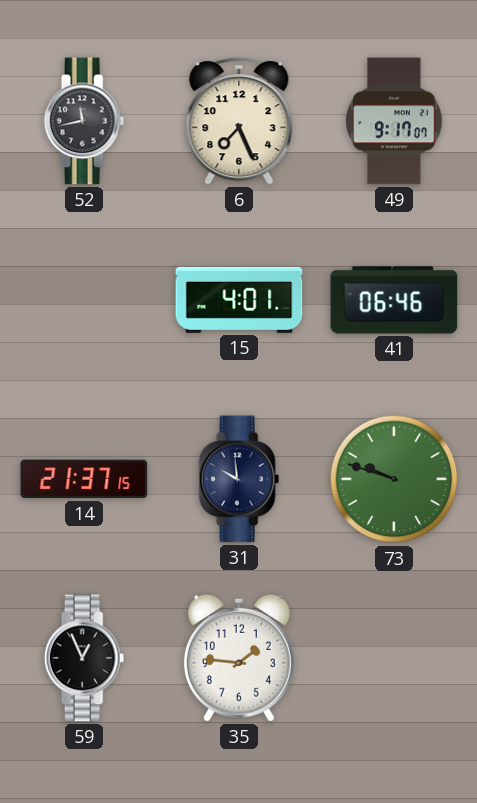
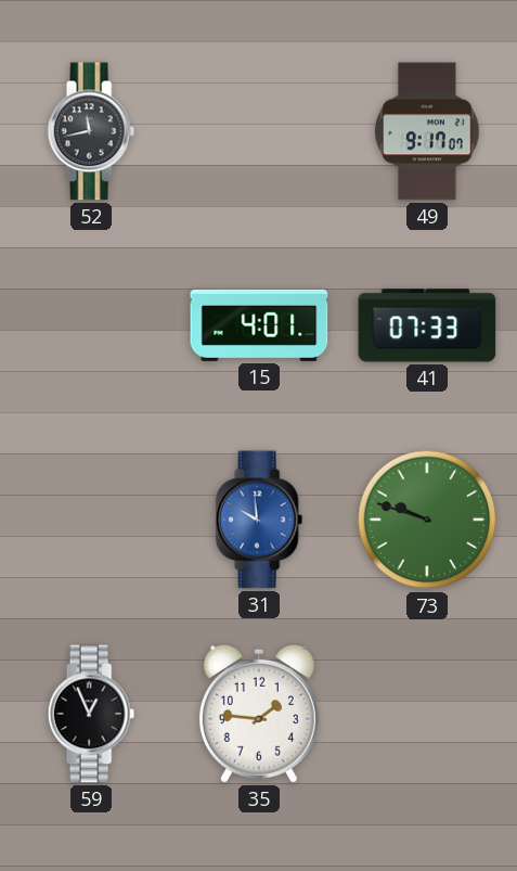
6: 7:26 -> none (239, 121)
41: 06:46 -> 07:33 (427, 325)
14: 21:37 -> none (84, 479)
31 dial: navy -> blue (259, 520)
